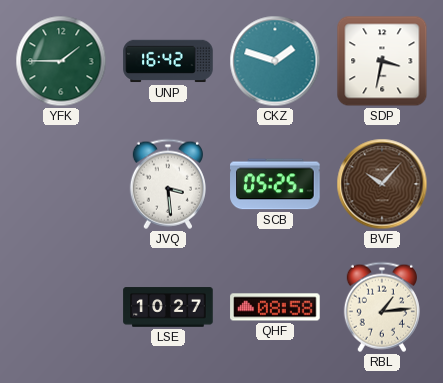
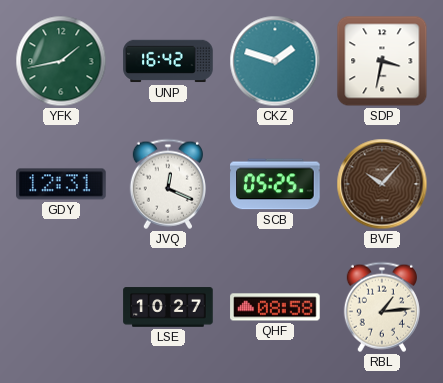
YFK: 1:45 -> 1:43 (61, 61)
GDY: none -> 12:31 (61, 184)
JVQ: 3:29 -> 12:19 (168, 184)
